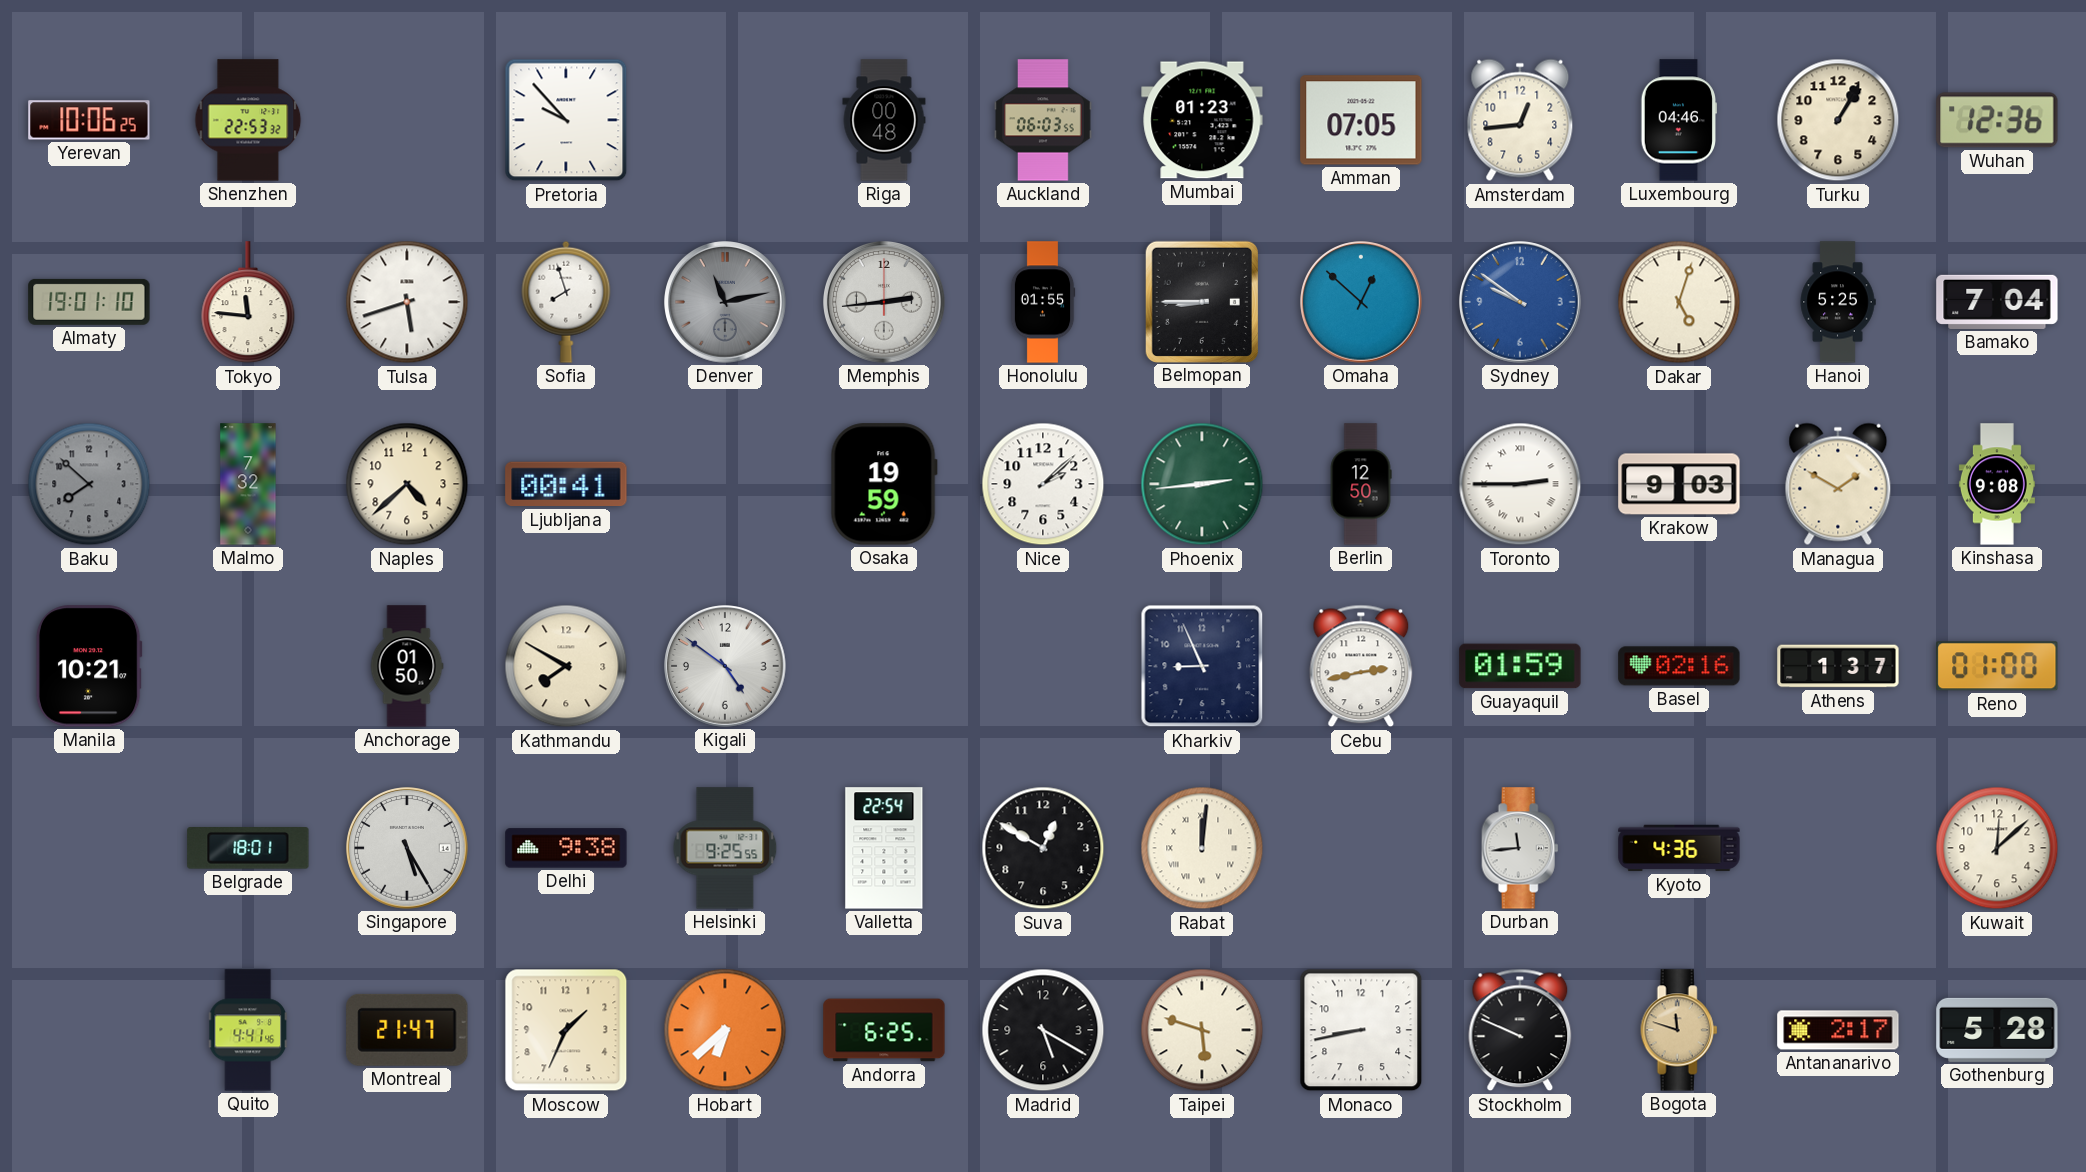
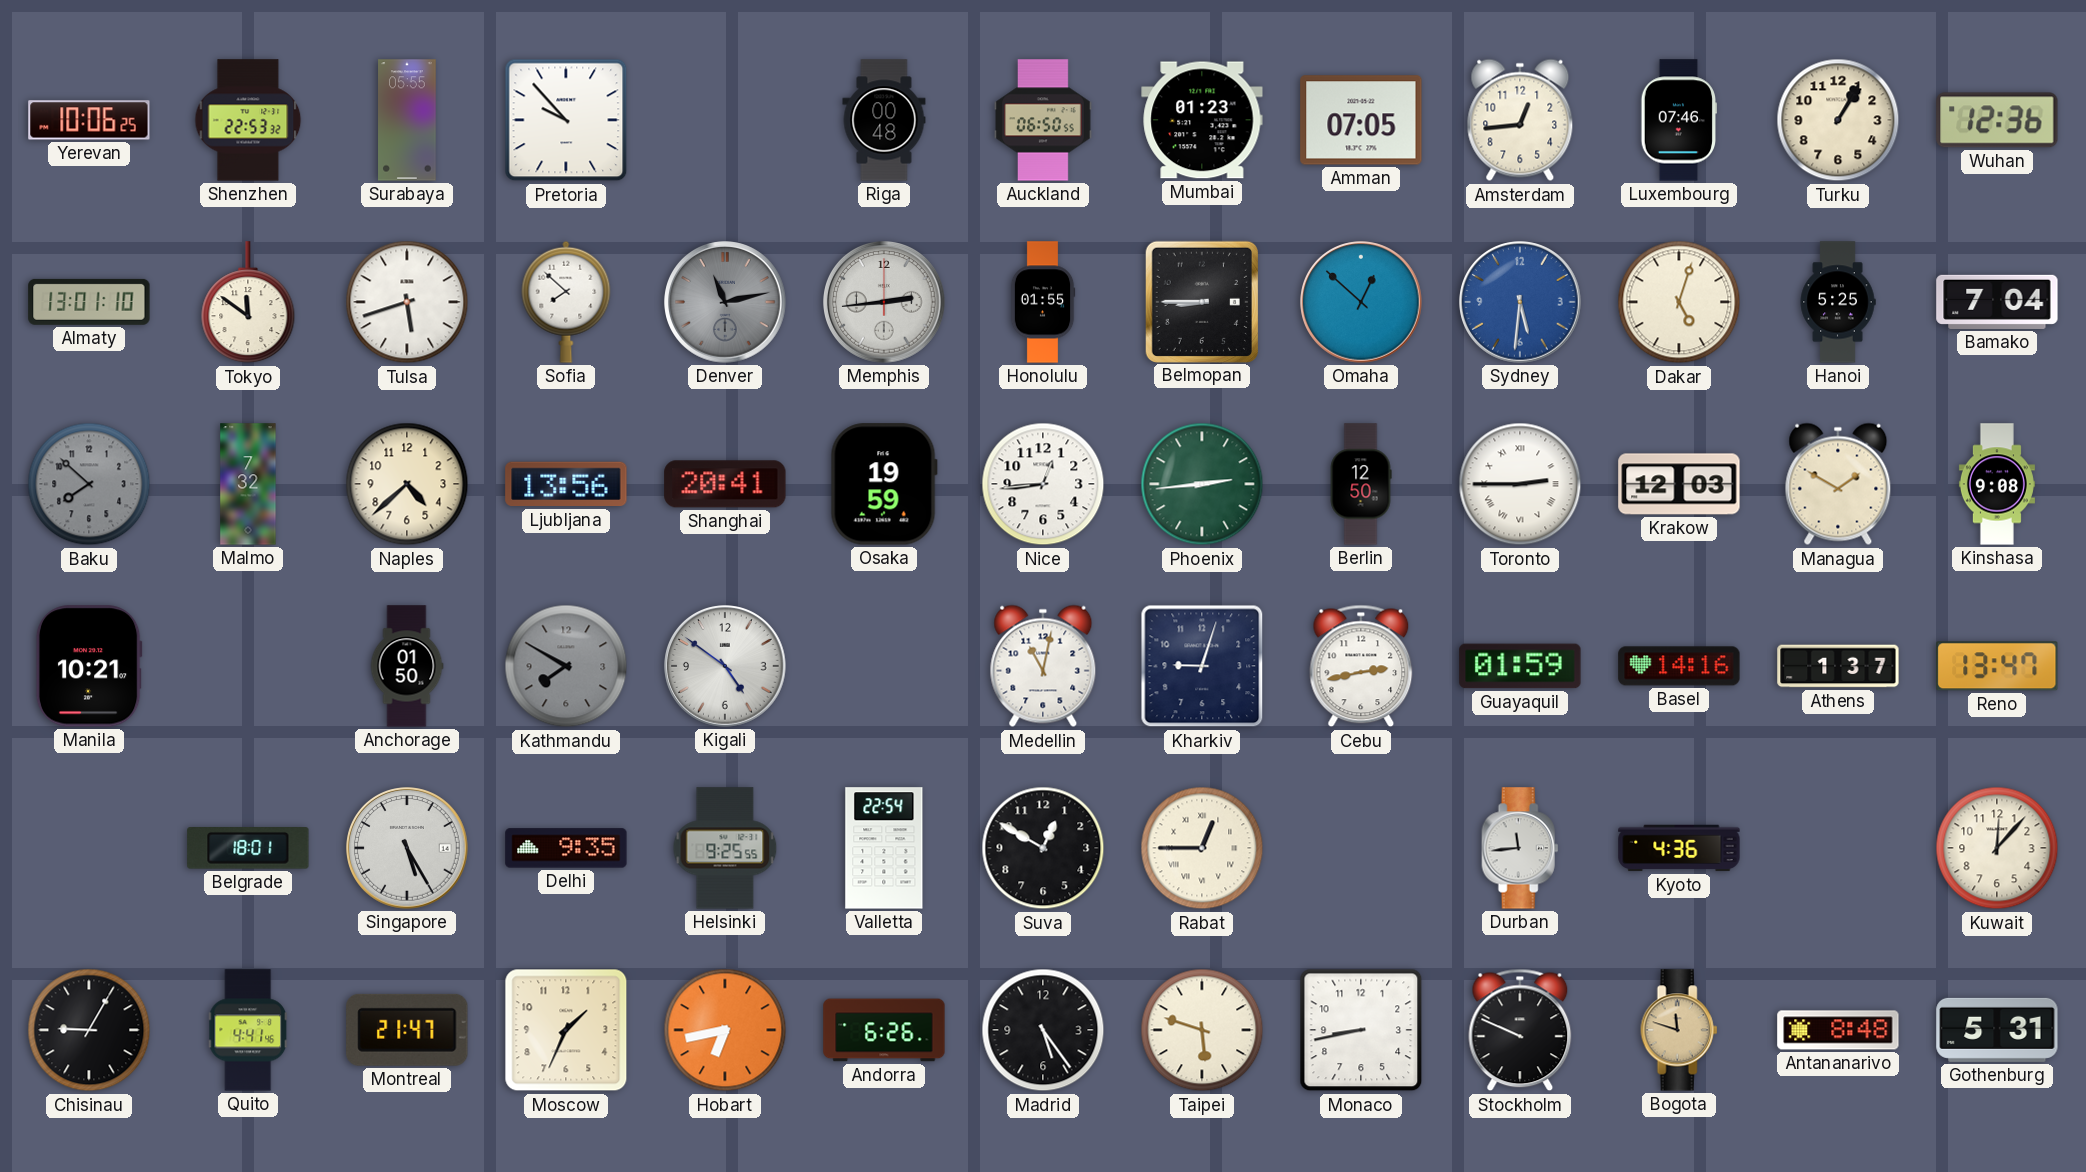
Surabaya: none -> 05:55 (407, 120)
Auckland: 06:03 -> 06:50 (1043, 120)
Luxembourg: 04:46 -> 07:46 (1678, 120)
Almaty: 19:01 -> 13:01 (89, 302)
Tokyo: 11:46 -> 11:51 (248, 303)
Sofia: 7:57 -> 7:52 (566, 302)
Sydney: 9:51 -> 5:31 (1520, 302)
Ljubljana: 00:41 -> 13:56 (566, 484)
Shanghai: none -> 20:41 (725, 484)
Nice: 2:08 -> 12:44 (1043, 484)
Krakow: 9:03 -> 12:03 (1679, 484)
Kathmandu dial: cream -> grey (566, 666)
Medellin: none -> 11:02 (1043, 666)
Kharkiv: 8:56 -> 9:03 (1202, 666)
Basel: 02:16 -> 14:16 (1679, 666)
Reno: 01:00 -> 13:47 (1997, 666)
Delhi: 9:38 -> 9:35 (566, 848)
Rabat: 12:01 -> 12:45 (1202, 848)
Kuwait: 12:08 -> 12:07 (1997, 848)
Chisinau: none -> 9:05 (89, 1030)
Hobart: 6:38 -> 6:43 (725, 1030)
Andorra: 6:25 -> 6:26 (884, 1030)
Madrid: 5:20 -> 5:24 (1043, 1030)
Antananarivo: 2:17 -> 8:48 (1838, 1030)
Gothenburg: 5:28 -> 5:31 (1997, 1030)
